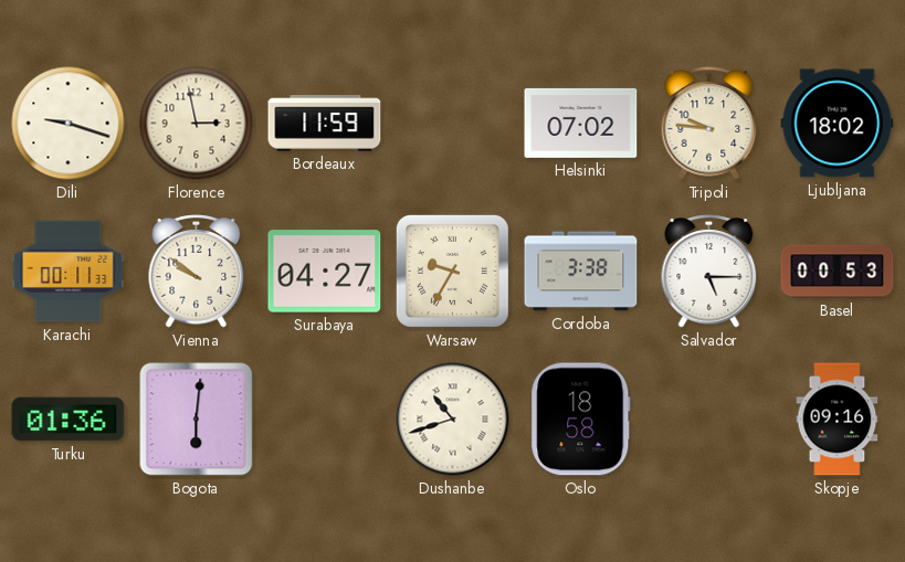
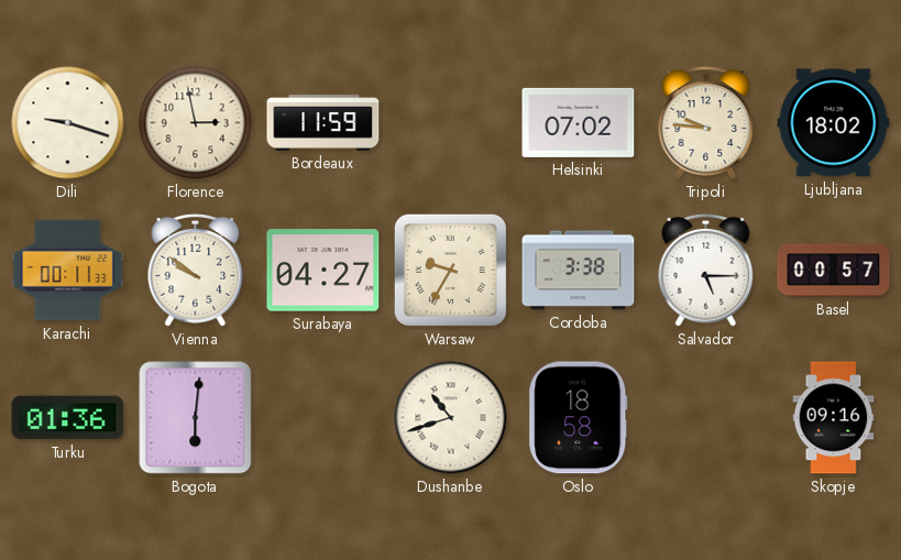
Basel: 00:53 -> 00:57 (834, 271)
